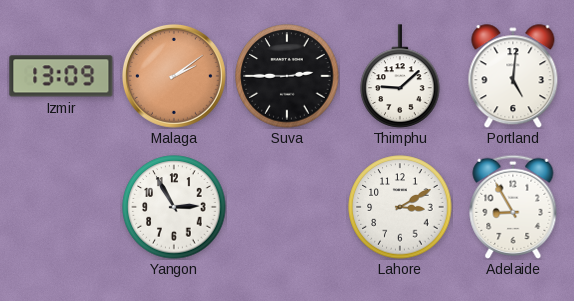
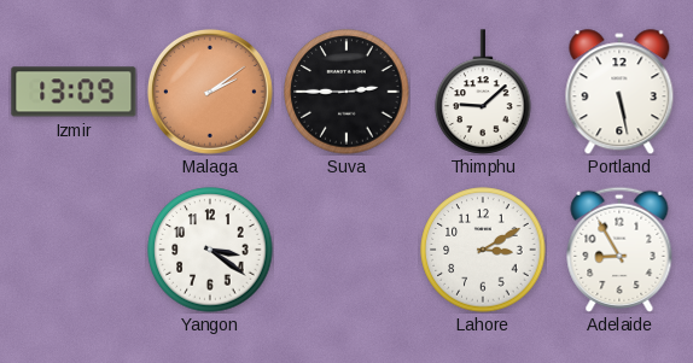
Portland: 5:01 -> 5:28 (619, 92)
Yangon: 2:55 -> 3:21 (210, 250)
